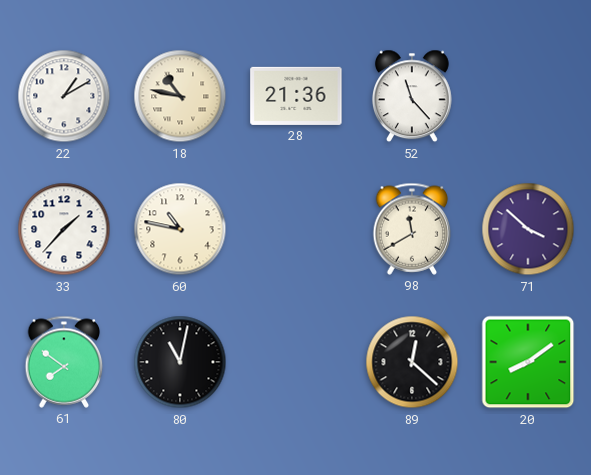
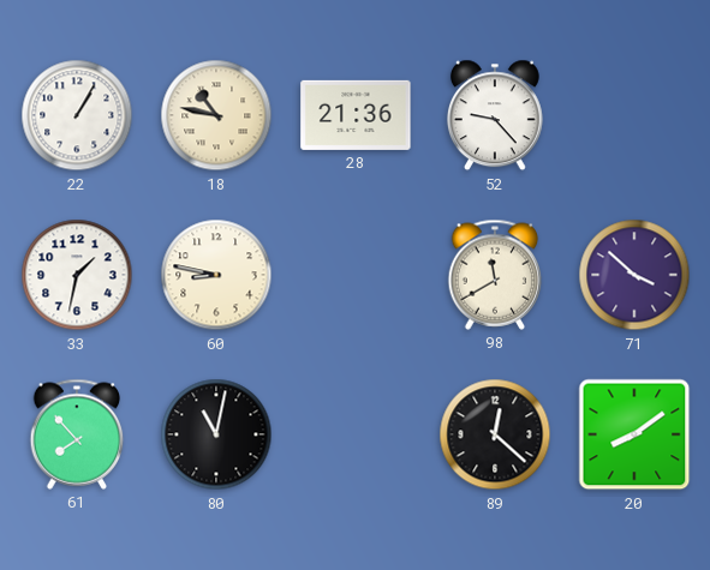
22: 1:10 -> 1:05 (77, 115)
52: 11:23 -> 9:23 (495, 115)
33: 1:37 -> 1:32 (77, 275)
60: 10:47 -> 8:47 (216, 275)
61: 7:51 -> 7:53 (77, 434)
